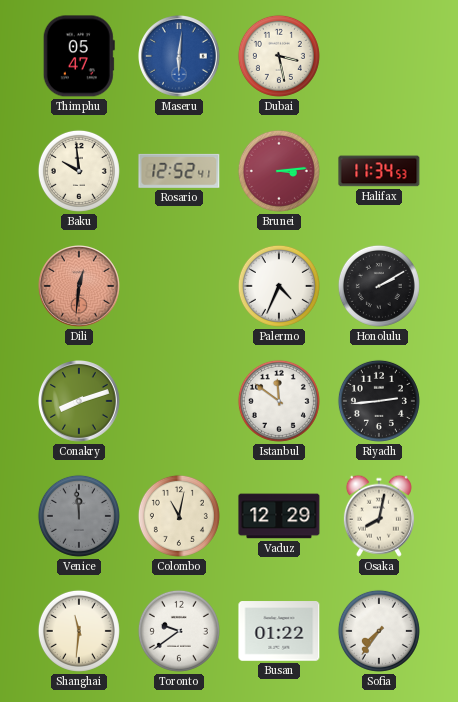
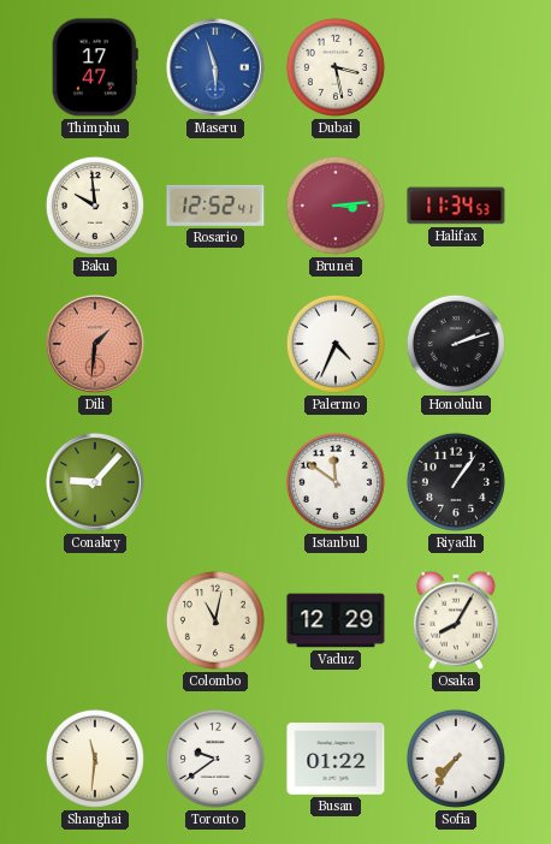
Thimphu: 05:47 -> 17:47 (95, 67)
Maseru: 6:01 -> 5:57 (217, 69)
Dili: 12:31 -> 1:31 (96, 345)
Honolulu: 2:10 -> 2:12 (456, 344)
Conakry: 8:12 -> 9:07 (96, 483)
Riyadh: 2:44 -> 1:06 (456, 482)
Venice: 11:59 -> none (79, 516)
Osaka: 8:02 -> 8:05 (456, 620)
